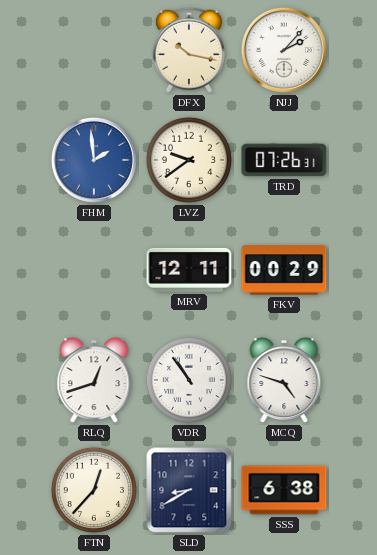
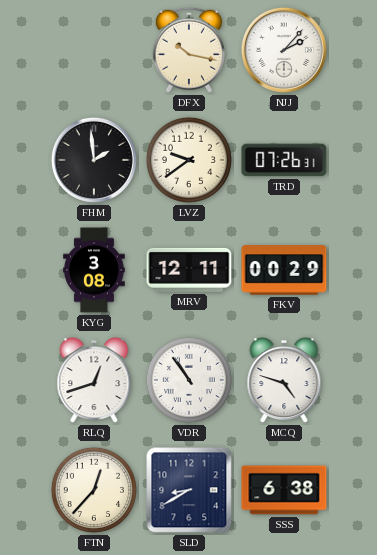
FHM dial: blue -> black (94, 160)
KYG: none -> 3:08 (94, 270)
